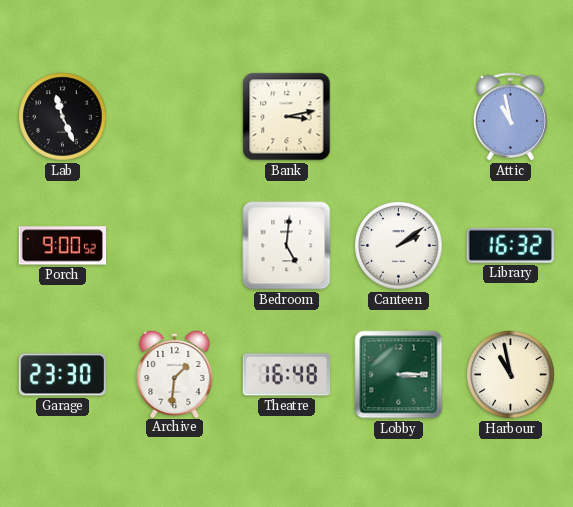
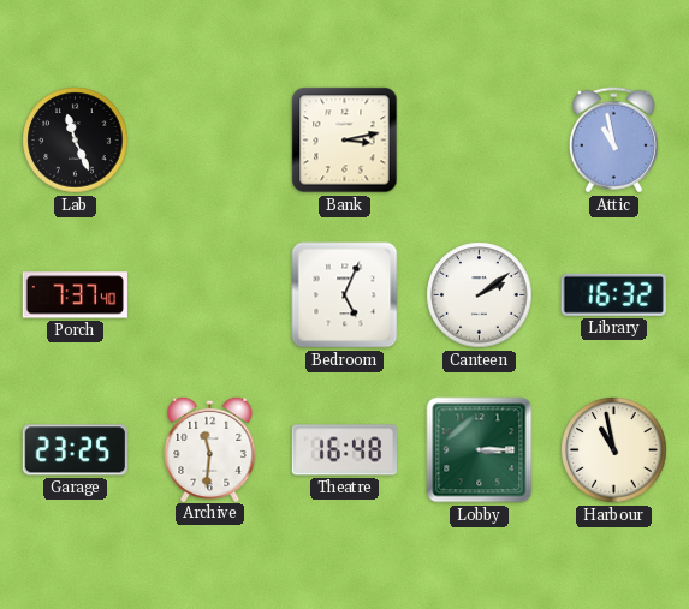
Porch: 9:00 -> 7:37 (75, 295)
Bedroom: 5:01 -> 5:04 (345, 295)
Garage: 23:30 -> 23:25 (75, 450)
Archive: 1:31 -> 11:31 (210, 448)
